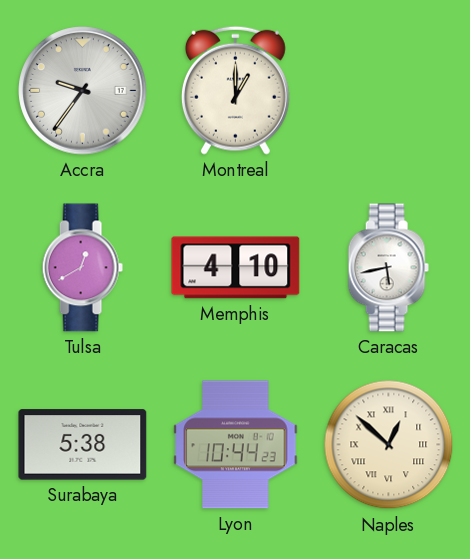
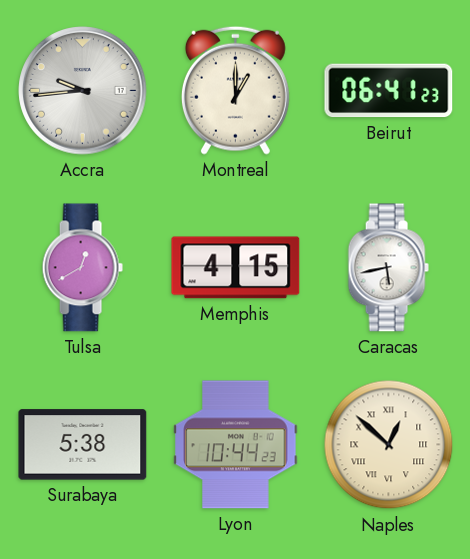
Accra: 9:36 -> 9:44 (83, 91)
Beirut: none -> 06:41 (389, 91)
Memphis: 4:10 -> 4:15 (236, 268)
